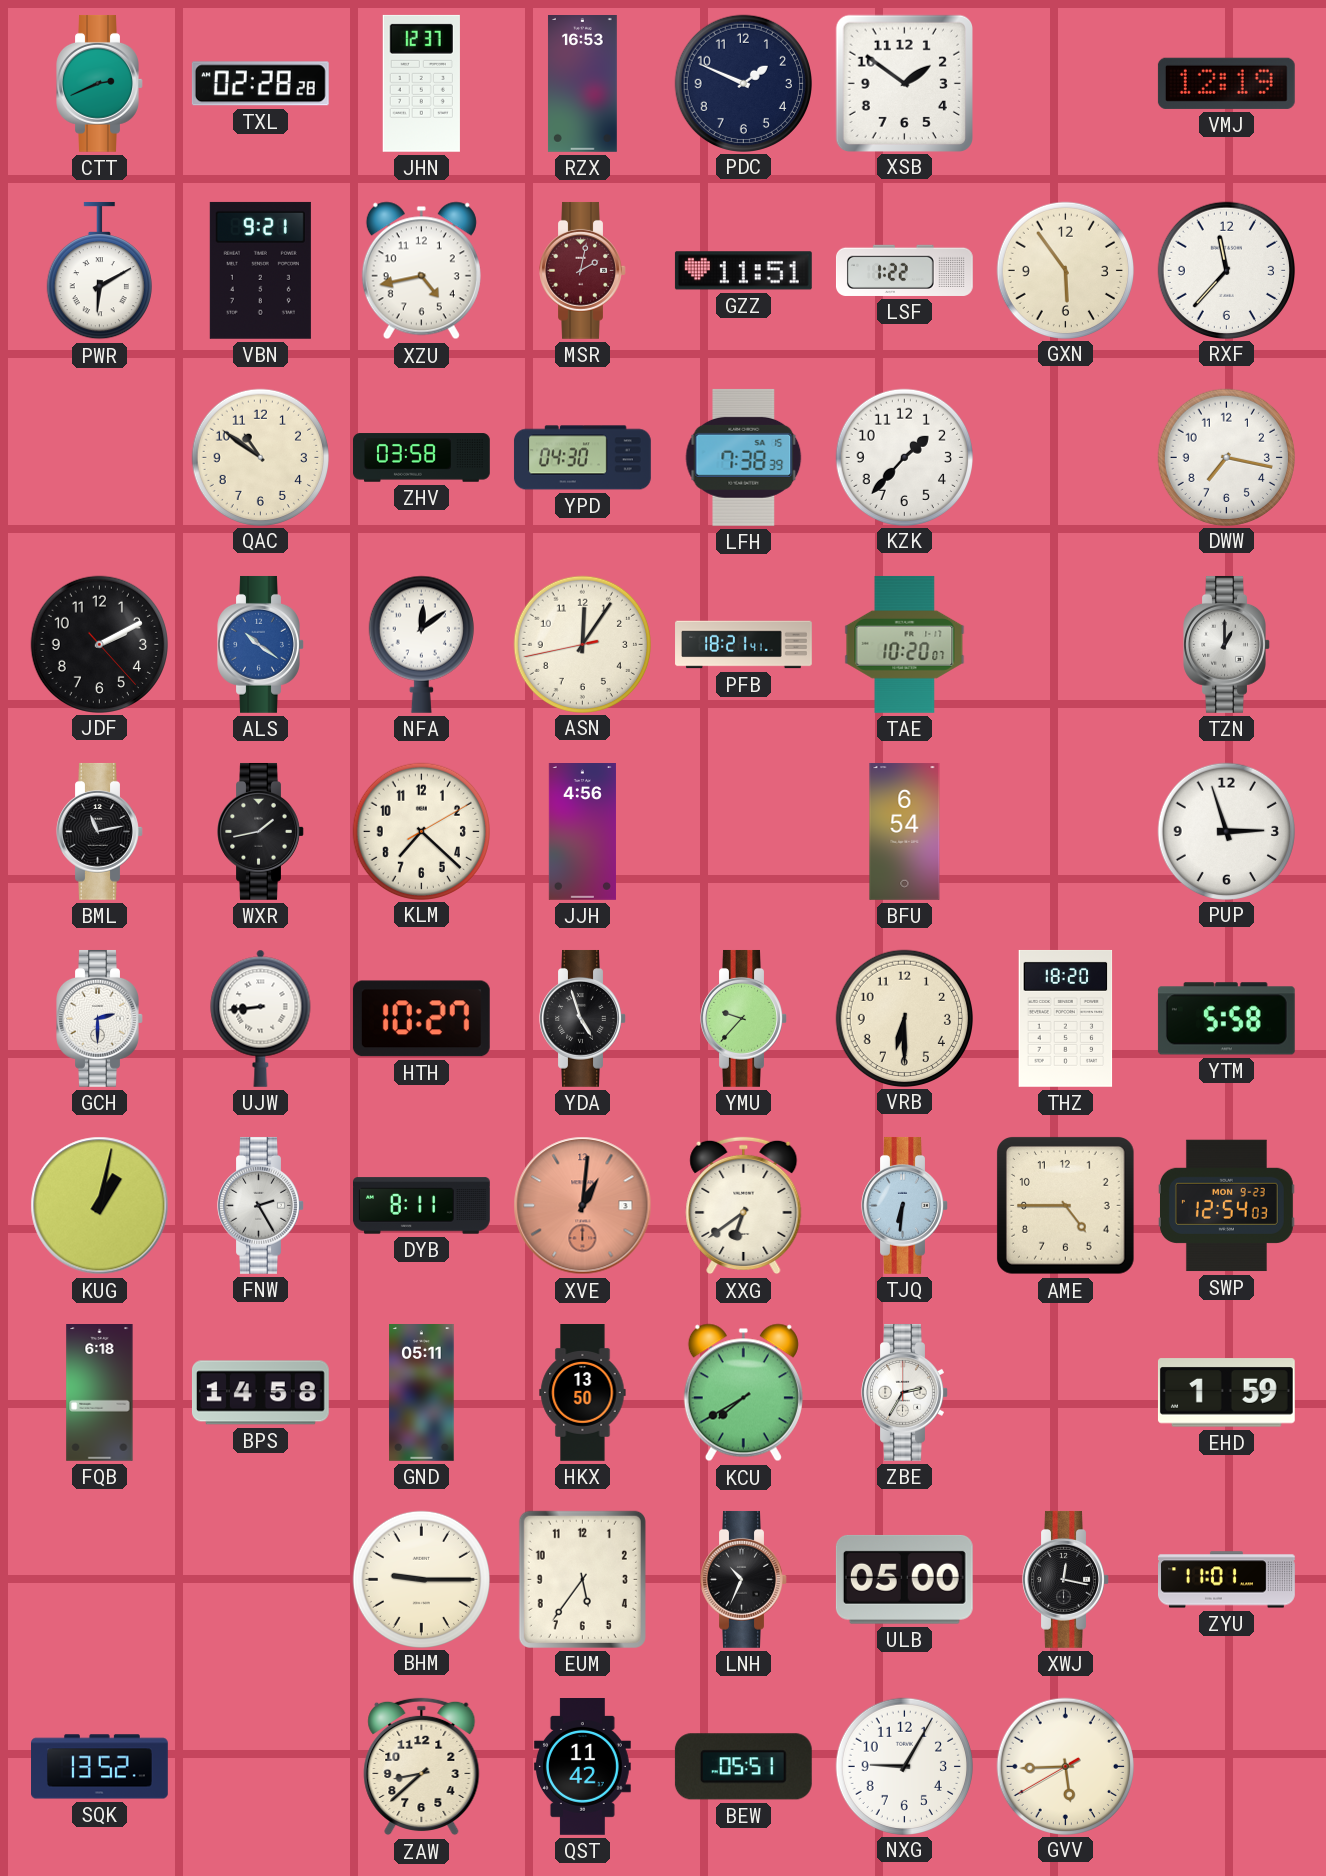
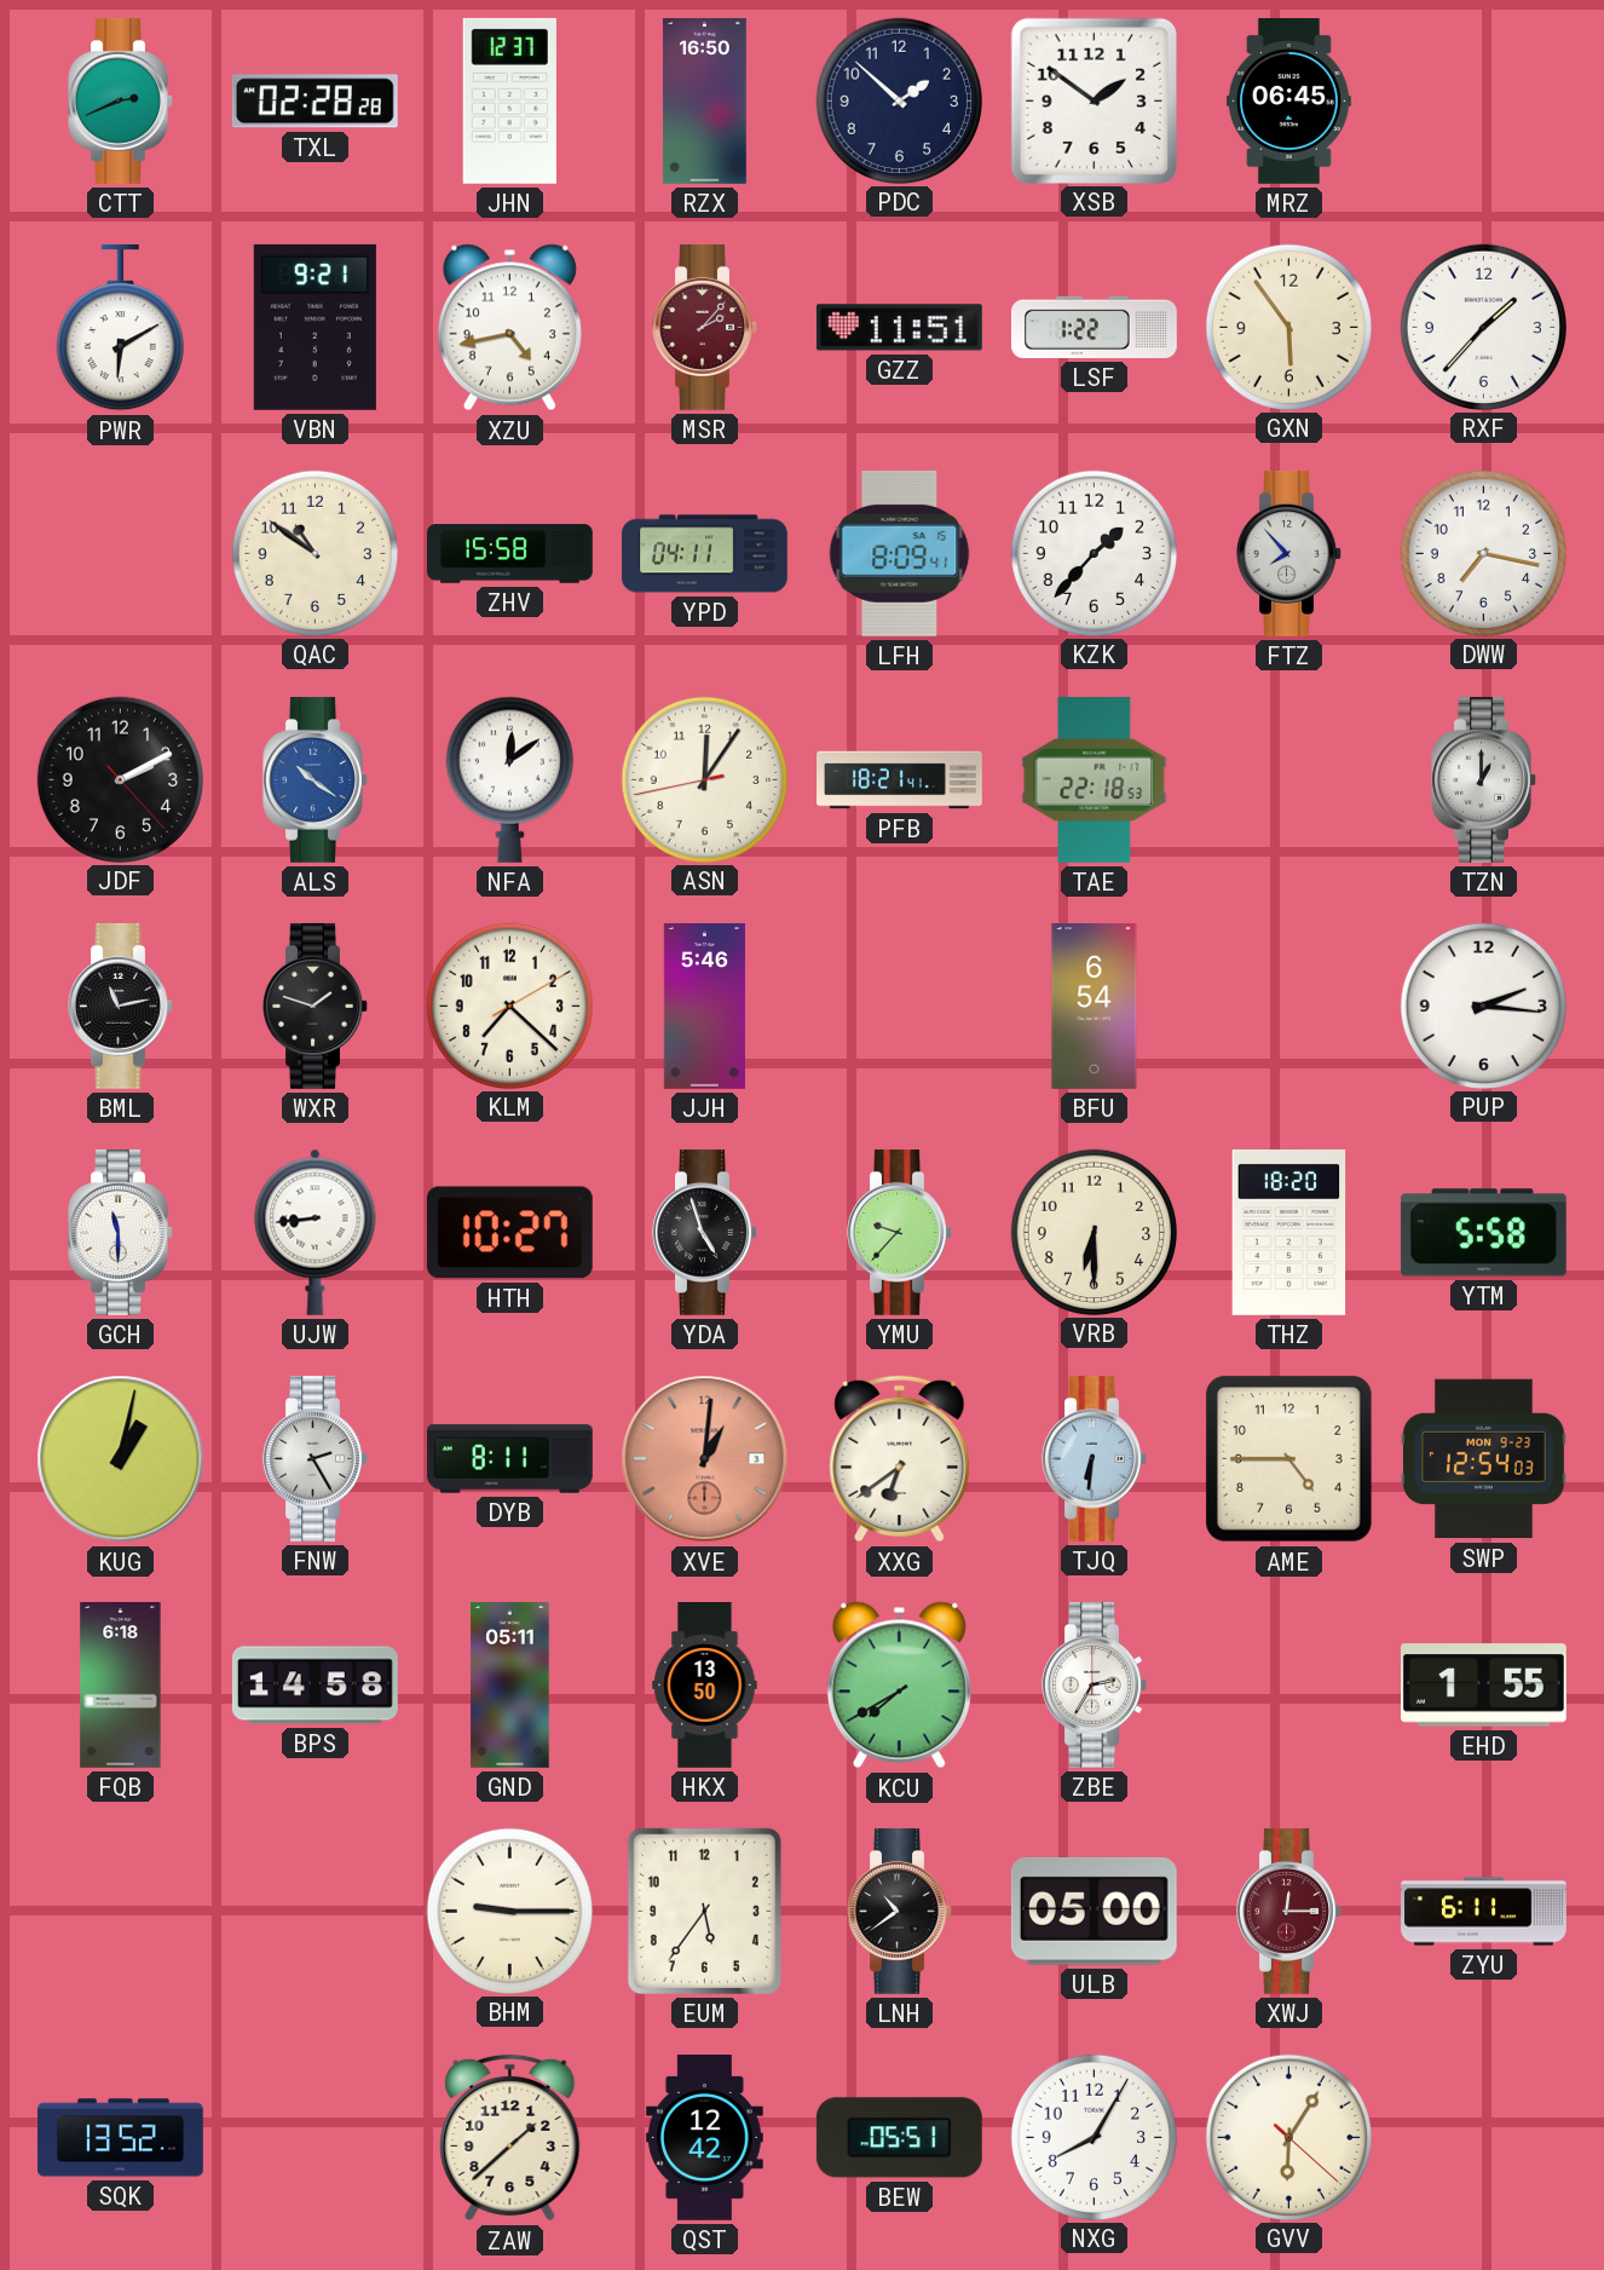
RZX: 16:53 -> 16:50 (704, 102)
PDC: 1:49 -> 1:52 (899, 100)
MRZ: none -> 06:45 (1288, 102)
VMJ: 12:19 -> none (1226, 83)
MSR: 2:02 -> 2:07 (705, 327)
RXF: 11:37 -> 1:37 (1483, 327)
ZHV: 03:58 -> 15:58 (510, 554)
YPD: 04:30 -> 04:11 (704, 554)
LFH: 7:38 -> 8:09 (900, 553)
FTZ: none -> 7:53 (1289, 553)
TAE: 10:20 -> 22:18 (1095, 779)
WXR: 1:43 -> 1:48 (316, 1006)
JJH: 4:56 -> 5:46 (704, 1007)
PUP: 2:57 -> 2:16 (1483, 1006)
GCH: 2:30 -> 11:30 (121, 1232)
EHD: 1:59 -> 1:55 (1483, 1686)
LNH: 10:34 -> 10:39 (900, 1911)
XWJ: 12:17 -> 12:15 (1289, 1911)
XWJ dial: black -> burgundy (1289, 1911)
ZYU: 11:01 -> 6:11 (1484, 1912)
ZAW: 8:38 -> 1:38 (510, 2138)
QST: 11:42 -> 12:42 (704, 2138)
NXG: 9:05 -> 8:05 (1094, 2137)
GVV: 5:44 -> 6:05 (1288, 2137)
